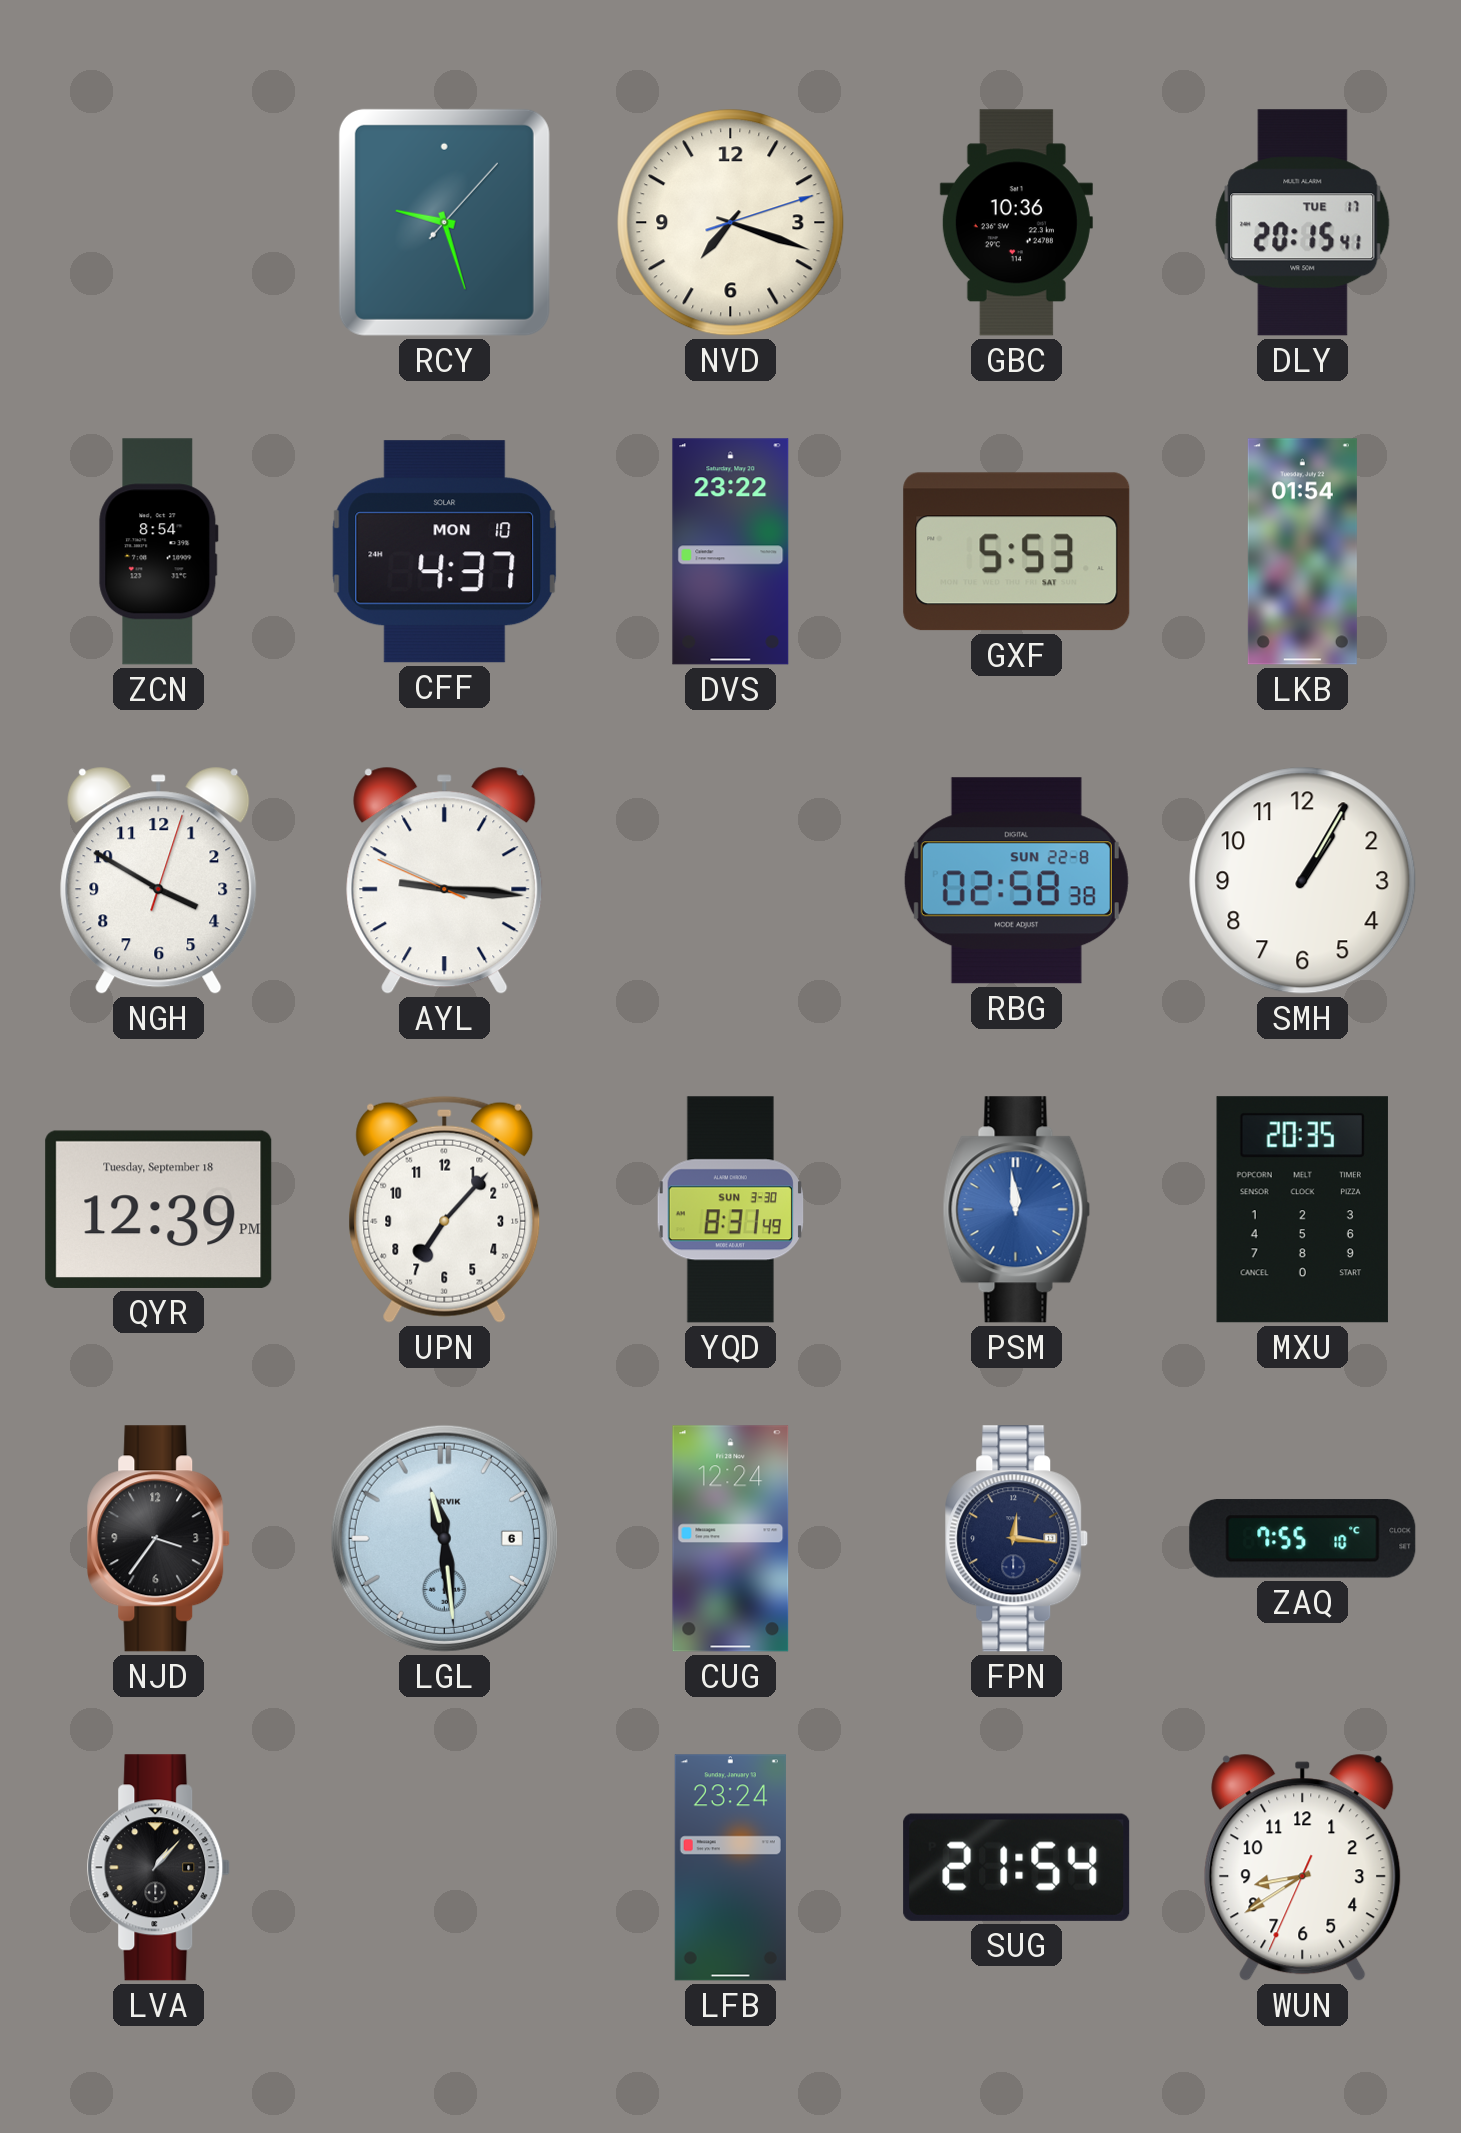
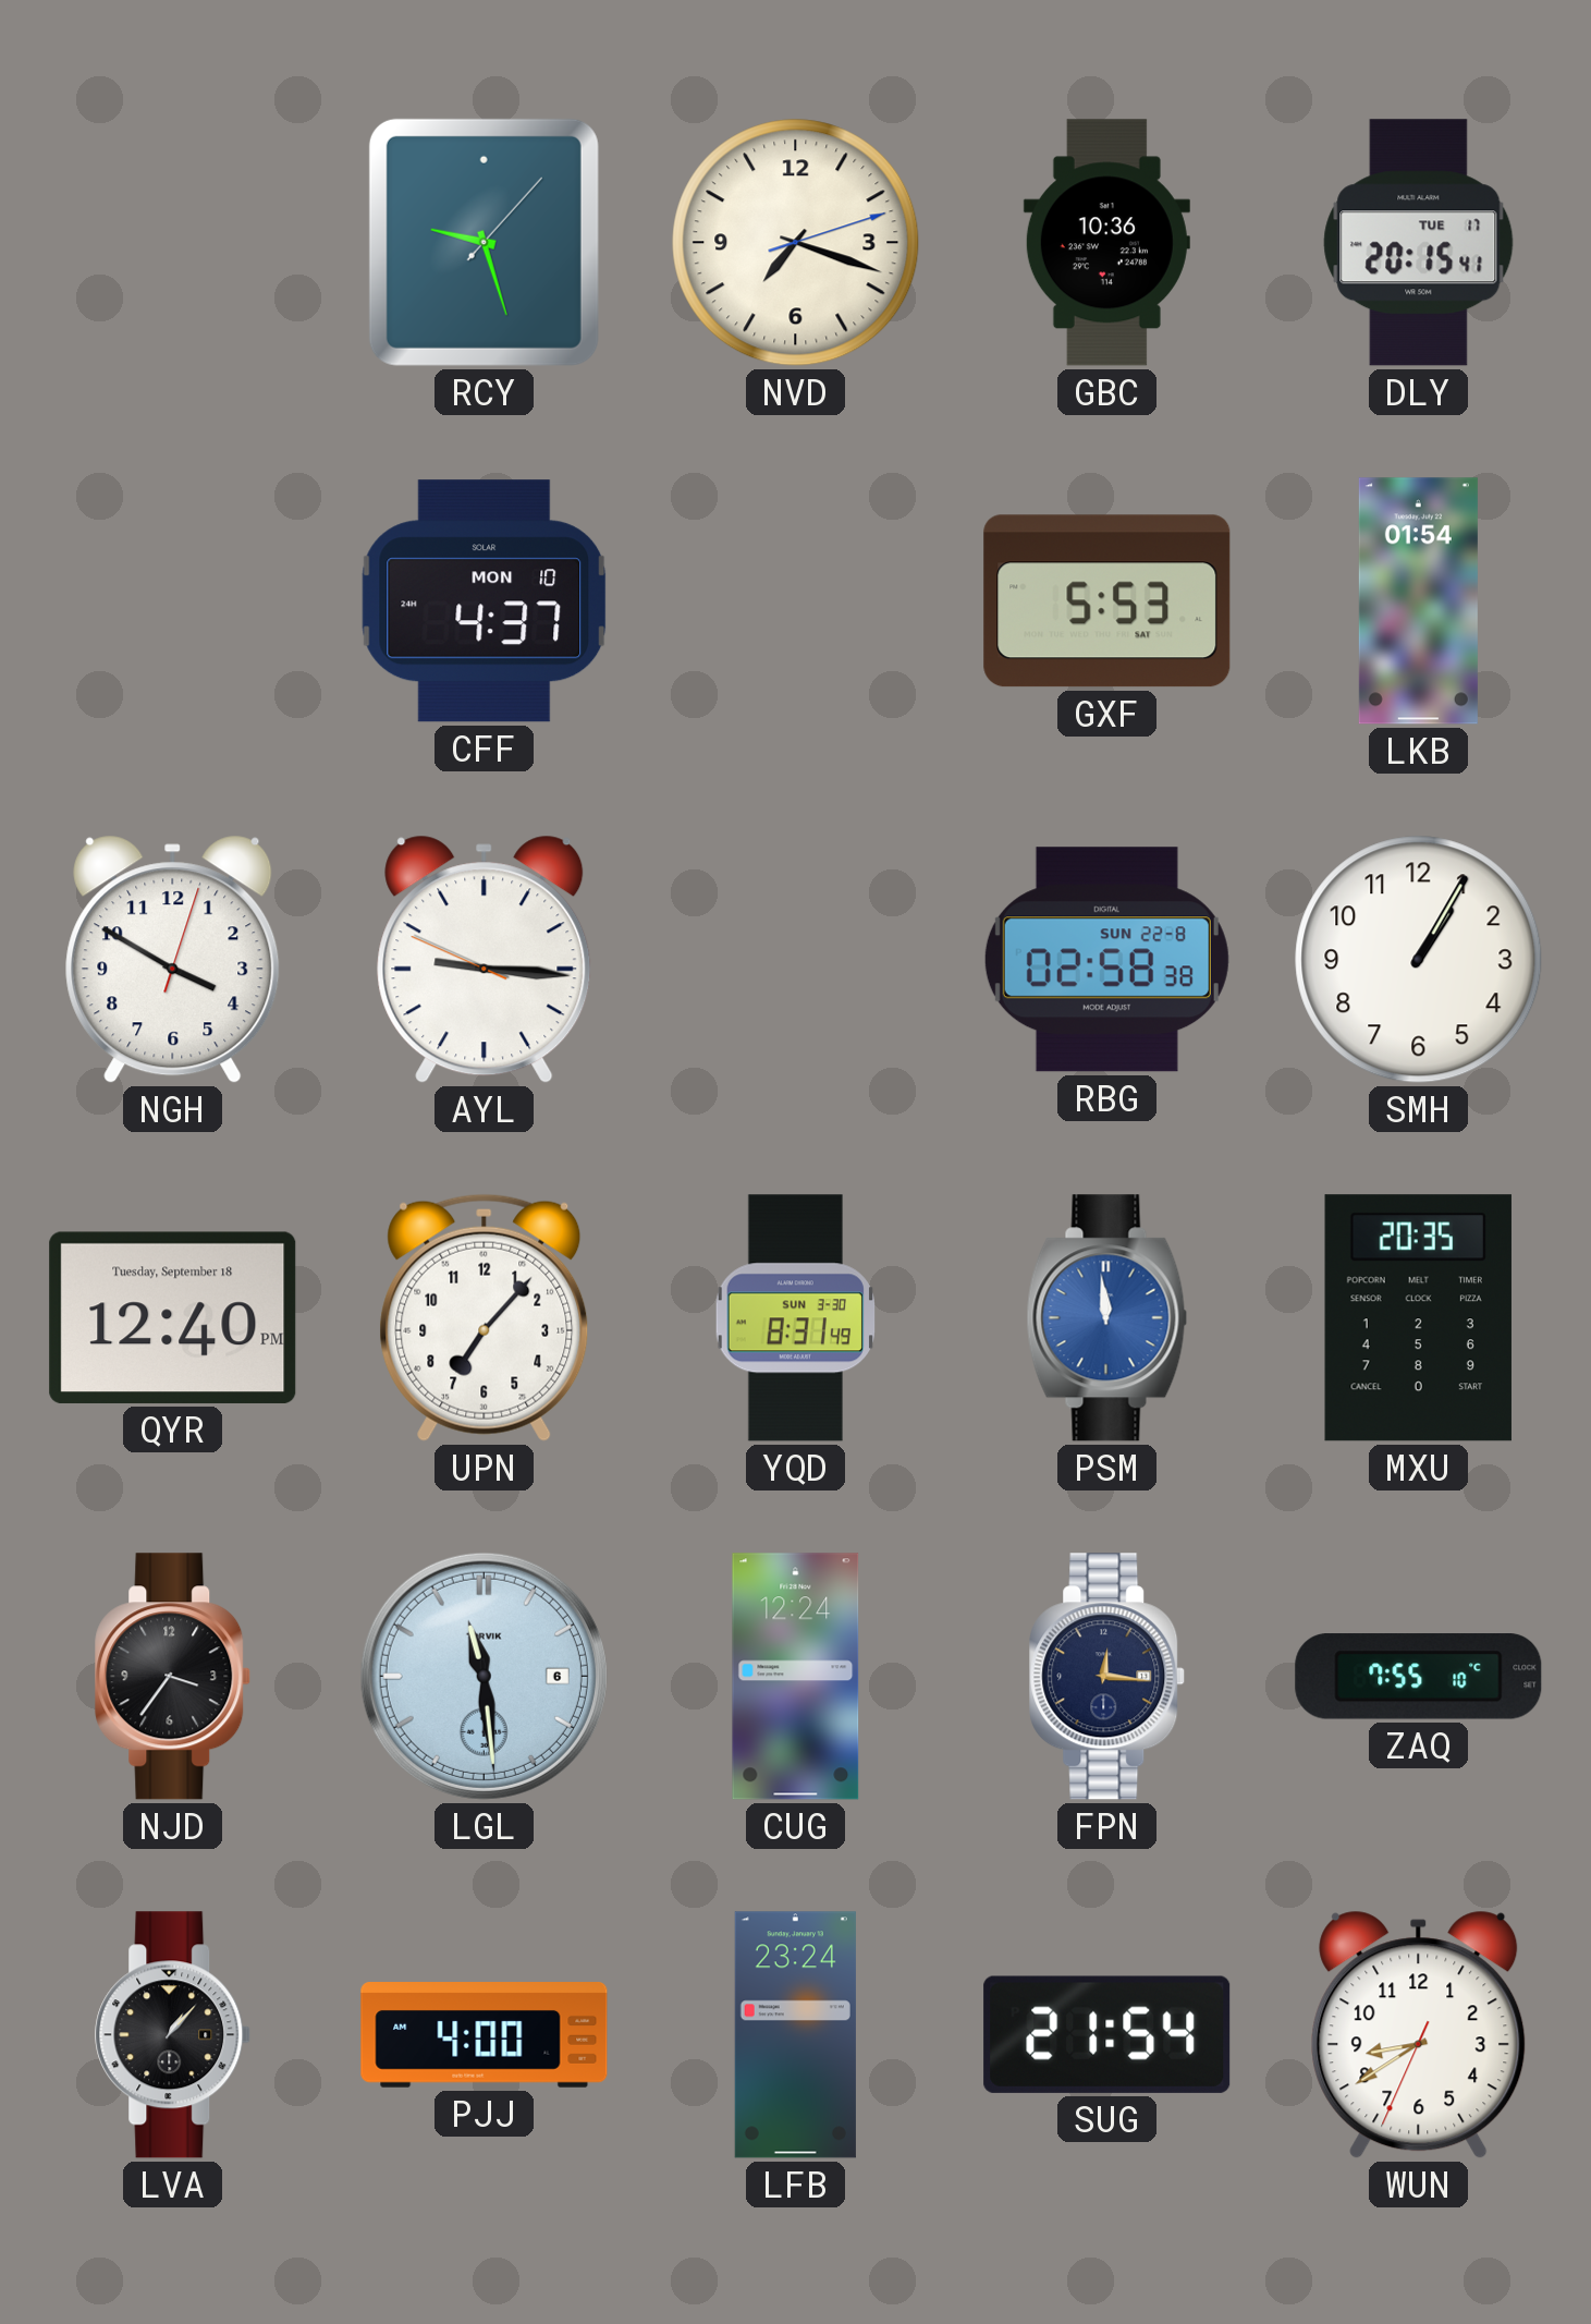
ZCN: 8:54 -> none (159, 552)
DVS: 23:22 -> none (731, 552)
QYR: 12:39 -> 12:40 (173, 1317)
PJJ: none -> 4:00 (485, 2035)
